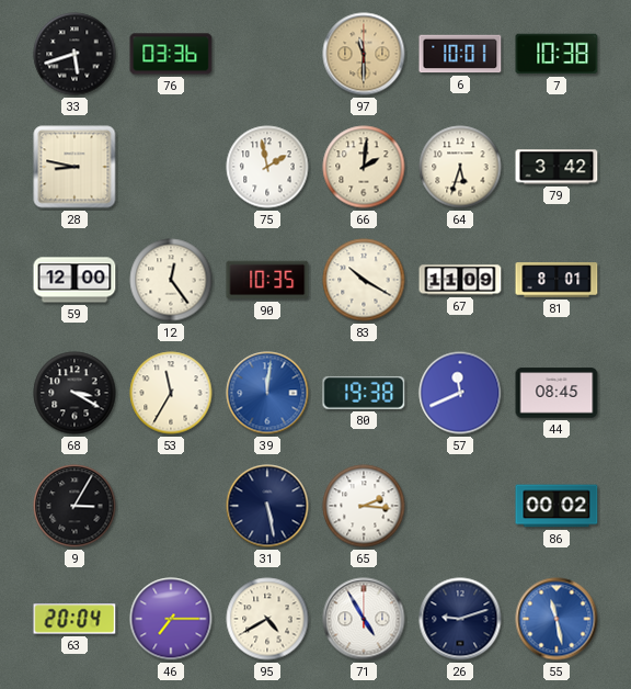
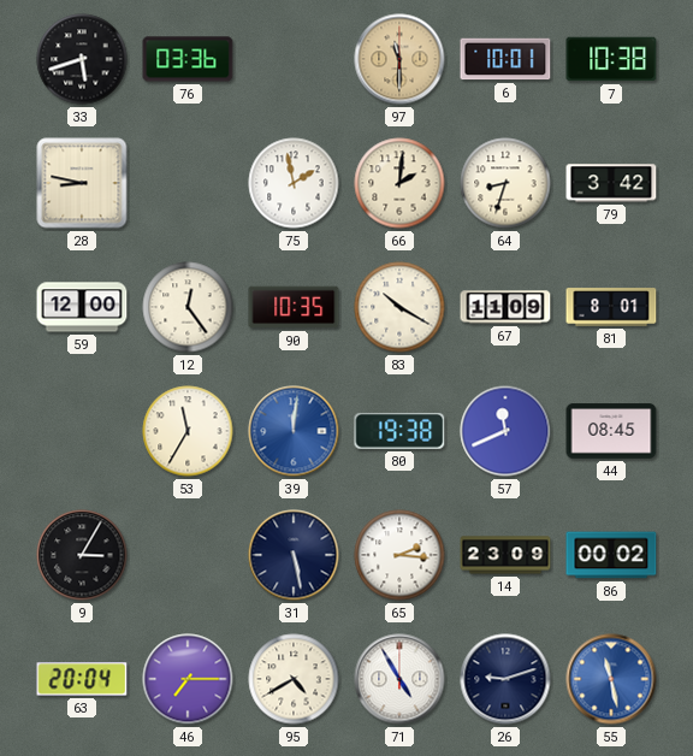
64: 5:33 -> 8:33 (505, 183)
68: 3:20 -> none (74, 393)
14: none -> 23:09 (505, 555)
